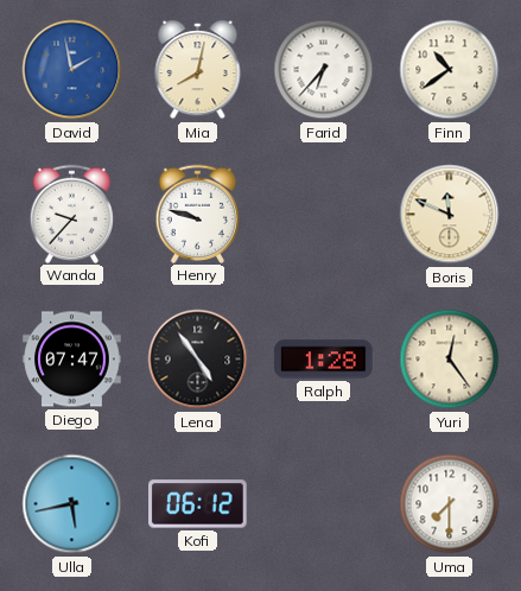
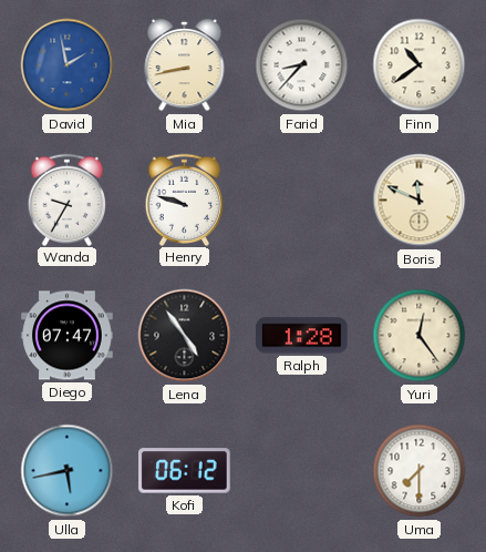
Mia: 8:02 -> 8:43 (185, 67)
Farid: 6:37 -> 8:37 (302, 65)
Wanda: 9:37 -> 9:35 (68, 200)
